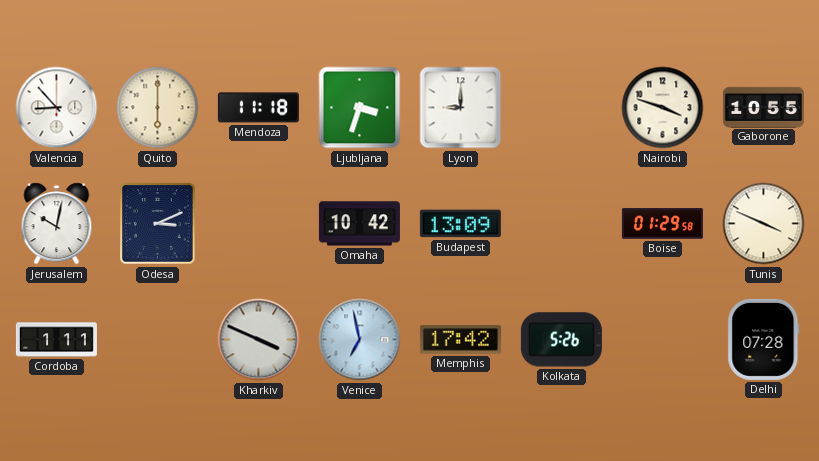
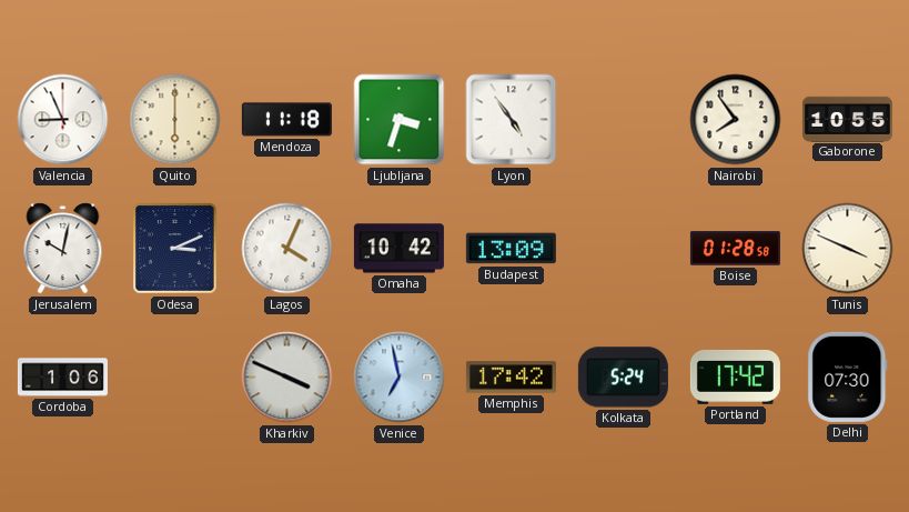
Valencia: 8:53 -> 8:56 (63, 120)
Lyon: 9:00 -> 4:54 (512, 120)
Nairobi: 3:48 -> 7:54 (736, 120)
Lagos: none -> 4:04 (287, 249)
Boise: 01:29 -> 01:28 (735, 249)
Cordoba: 1:11 -> 1:06 (62, 378)
Kolkata: 5:26 -> 5:24 (623, 378)
Portland: none -> 17:42 (735, 377)
Delhi: 07:28 -> 07:30 (848, 377)
